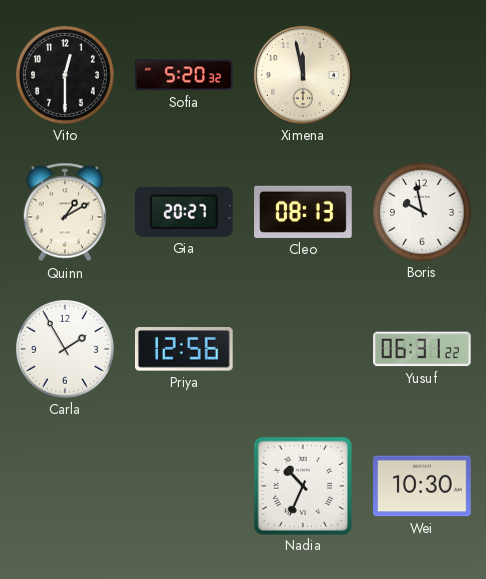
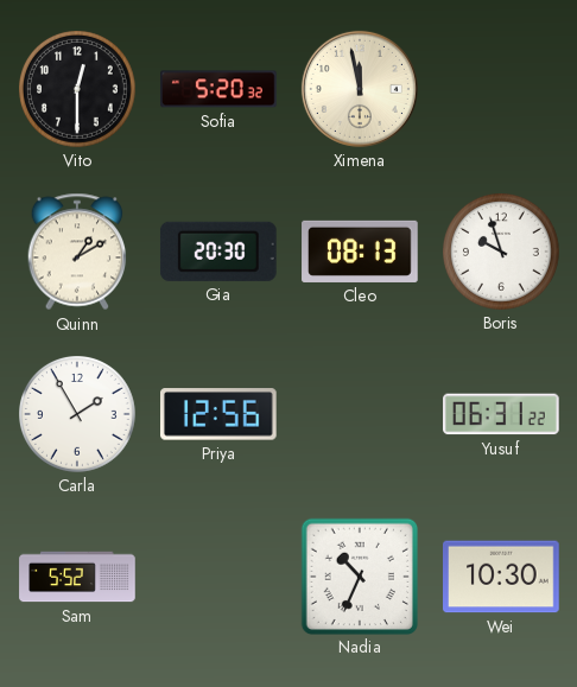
Gia: 20:27 -> 20:30 (218, 252)
Boris: 9:58 -> 9:57 (502, 253)
Sam: none -> 5:52 (77, 577)
